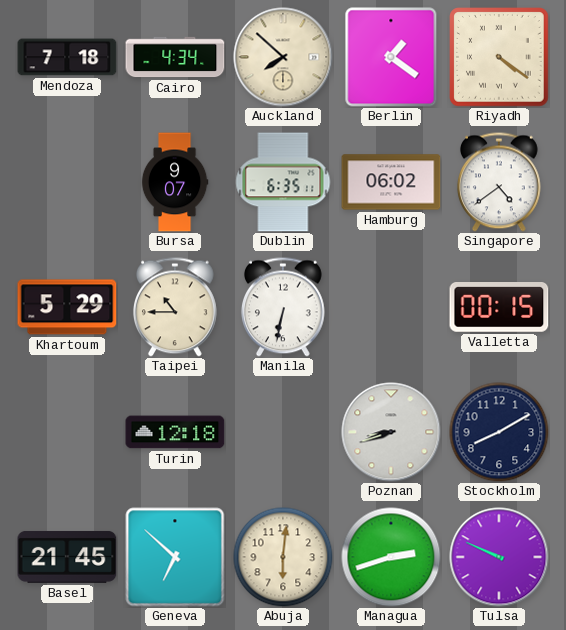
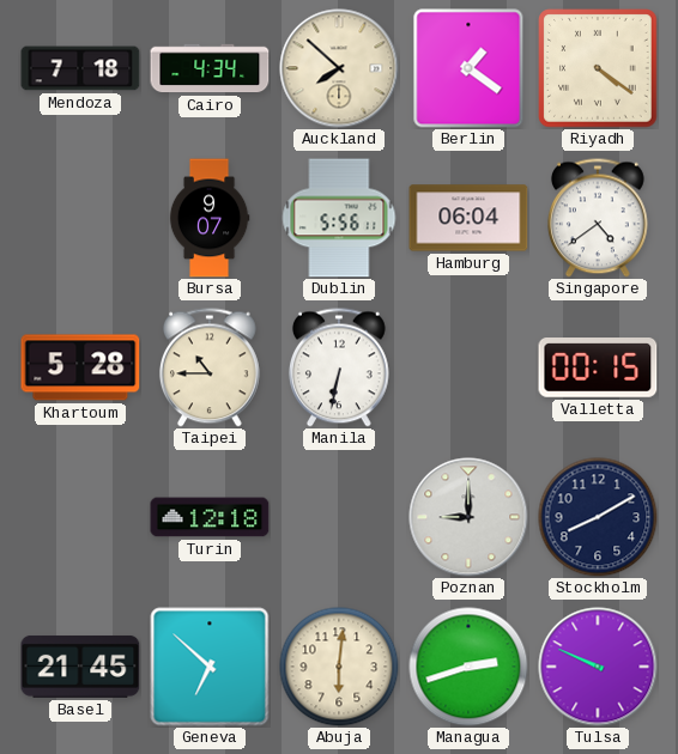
Dublin: 6:35 -> 5:56 (339, 218)
Hamburg: 06:02 -> 06:04 (468, 218)
Khartoum: 5:29 -> 5:28 (80, 367)
Poznan: 8:42 -> 9:00 (468, 517)
